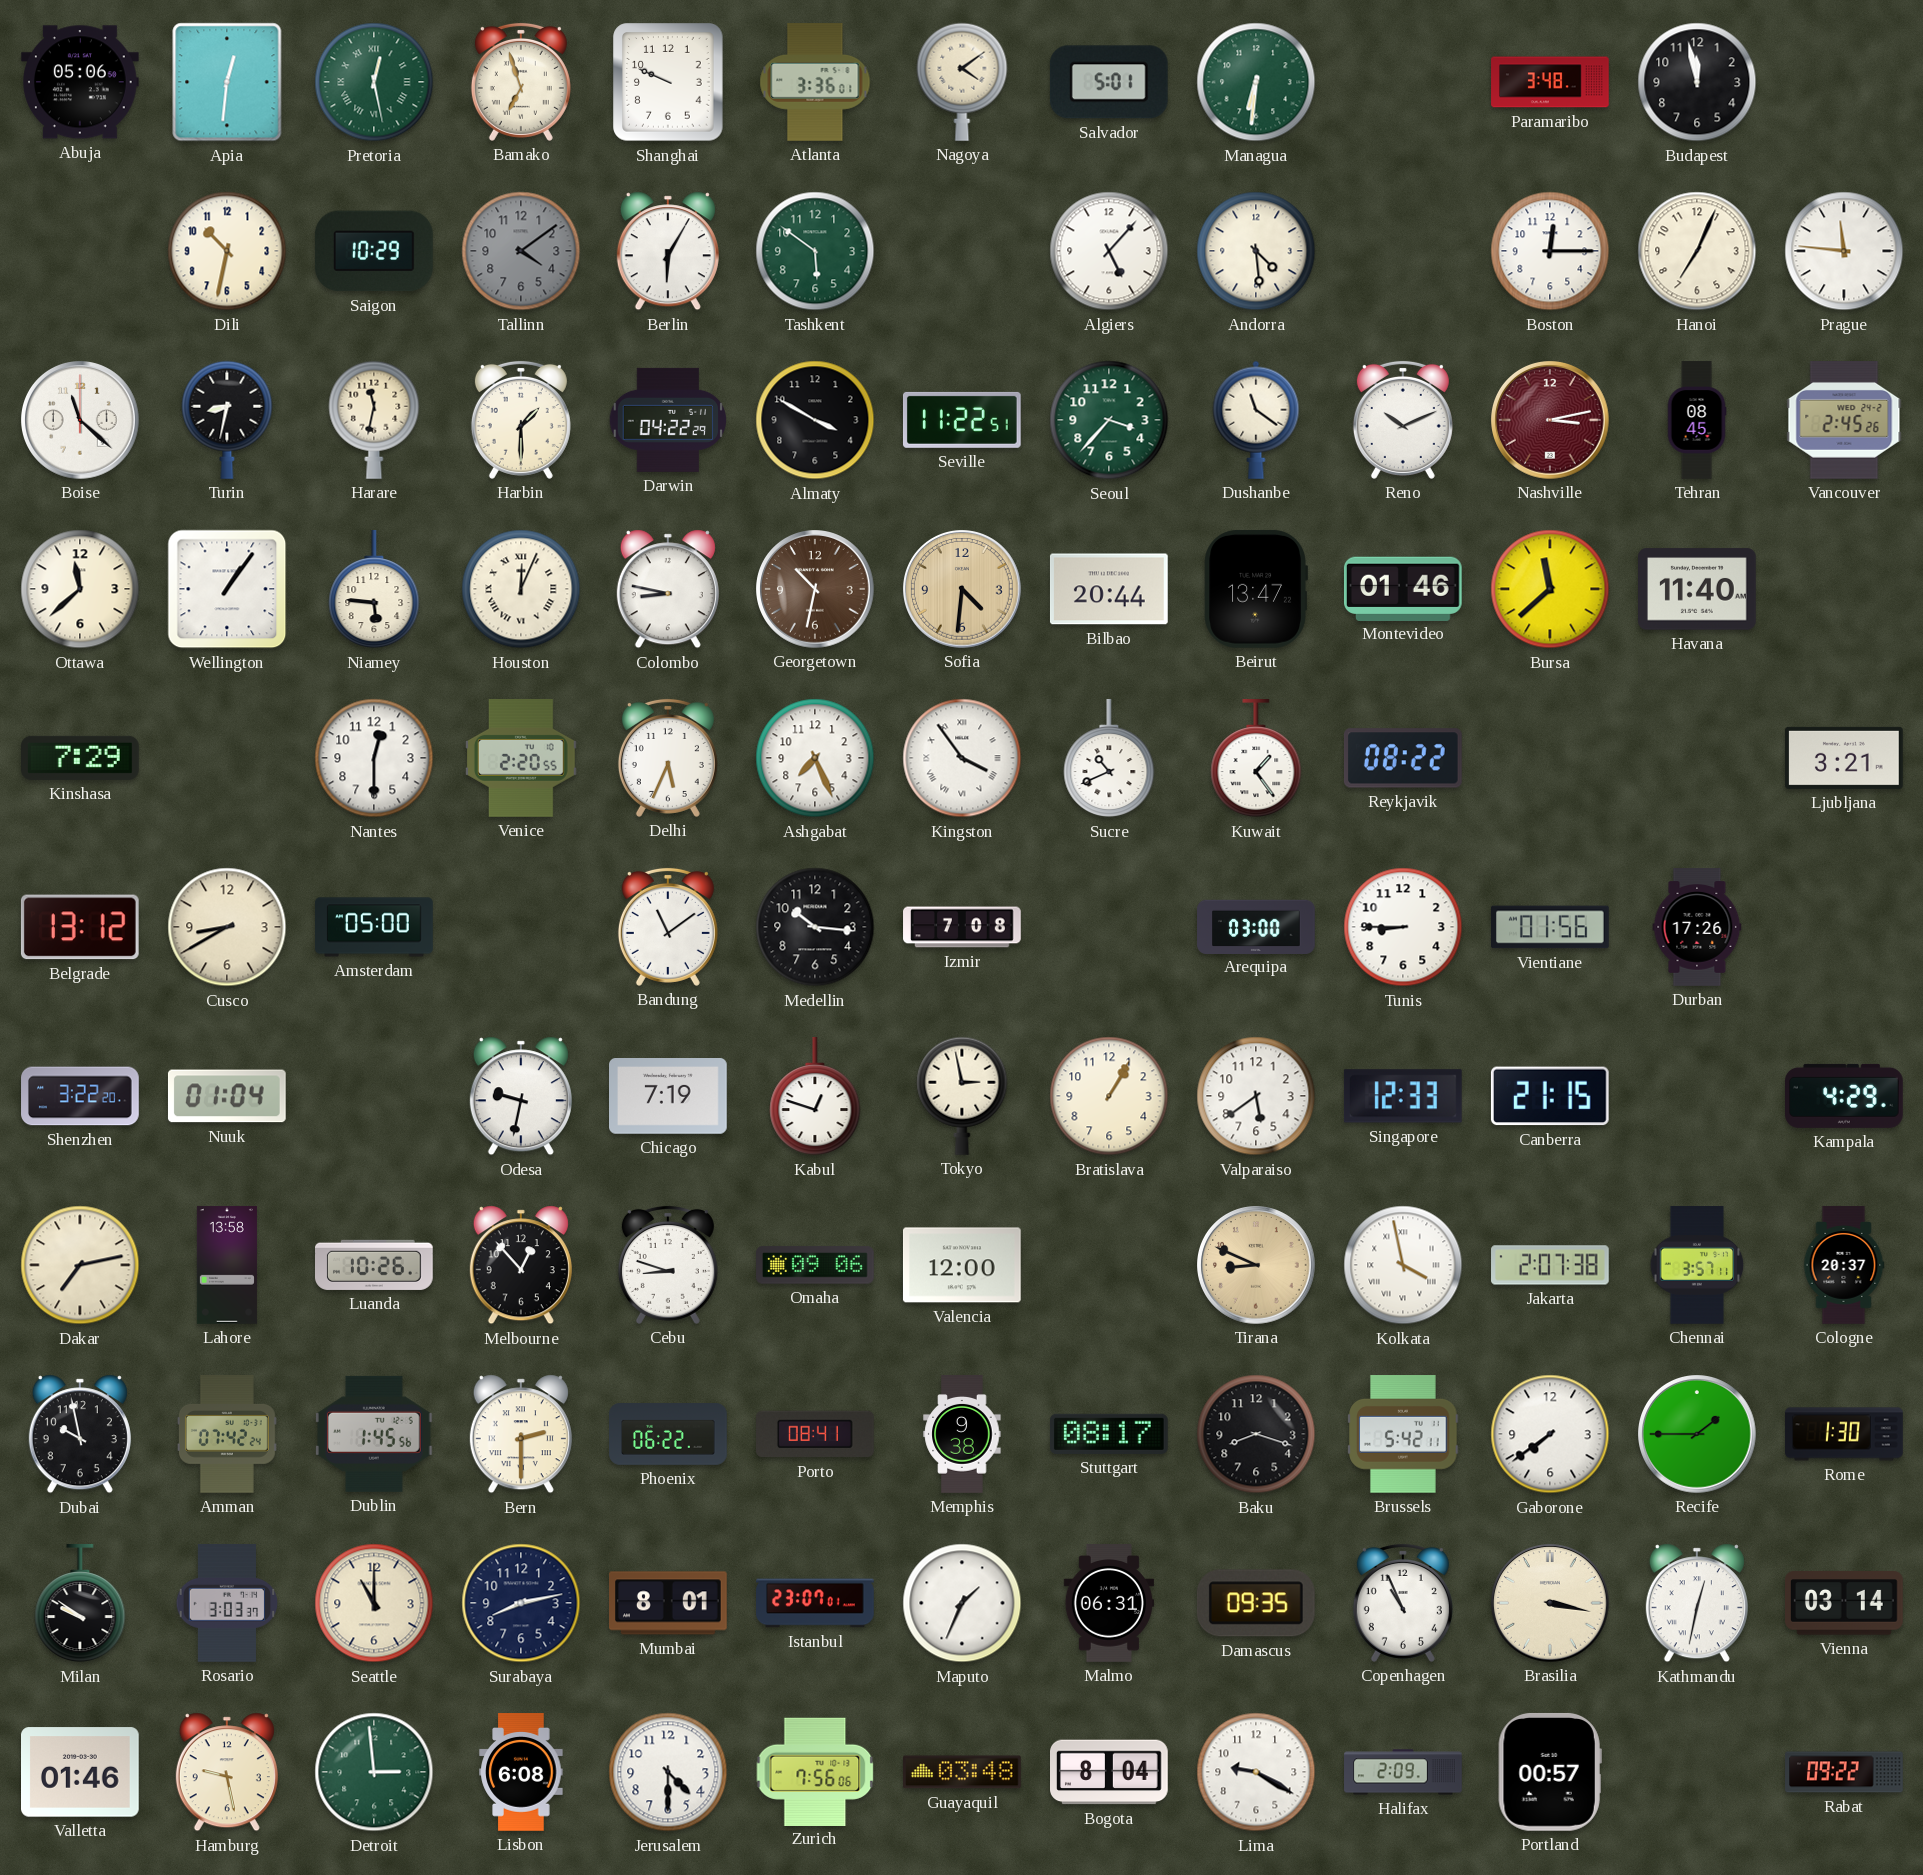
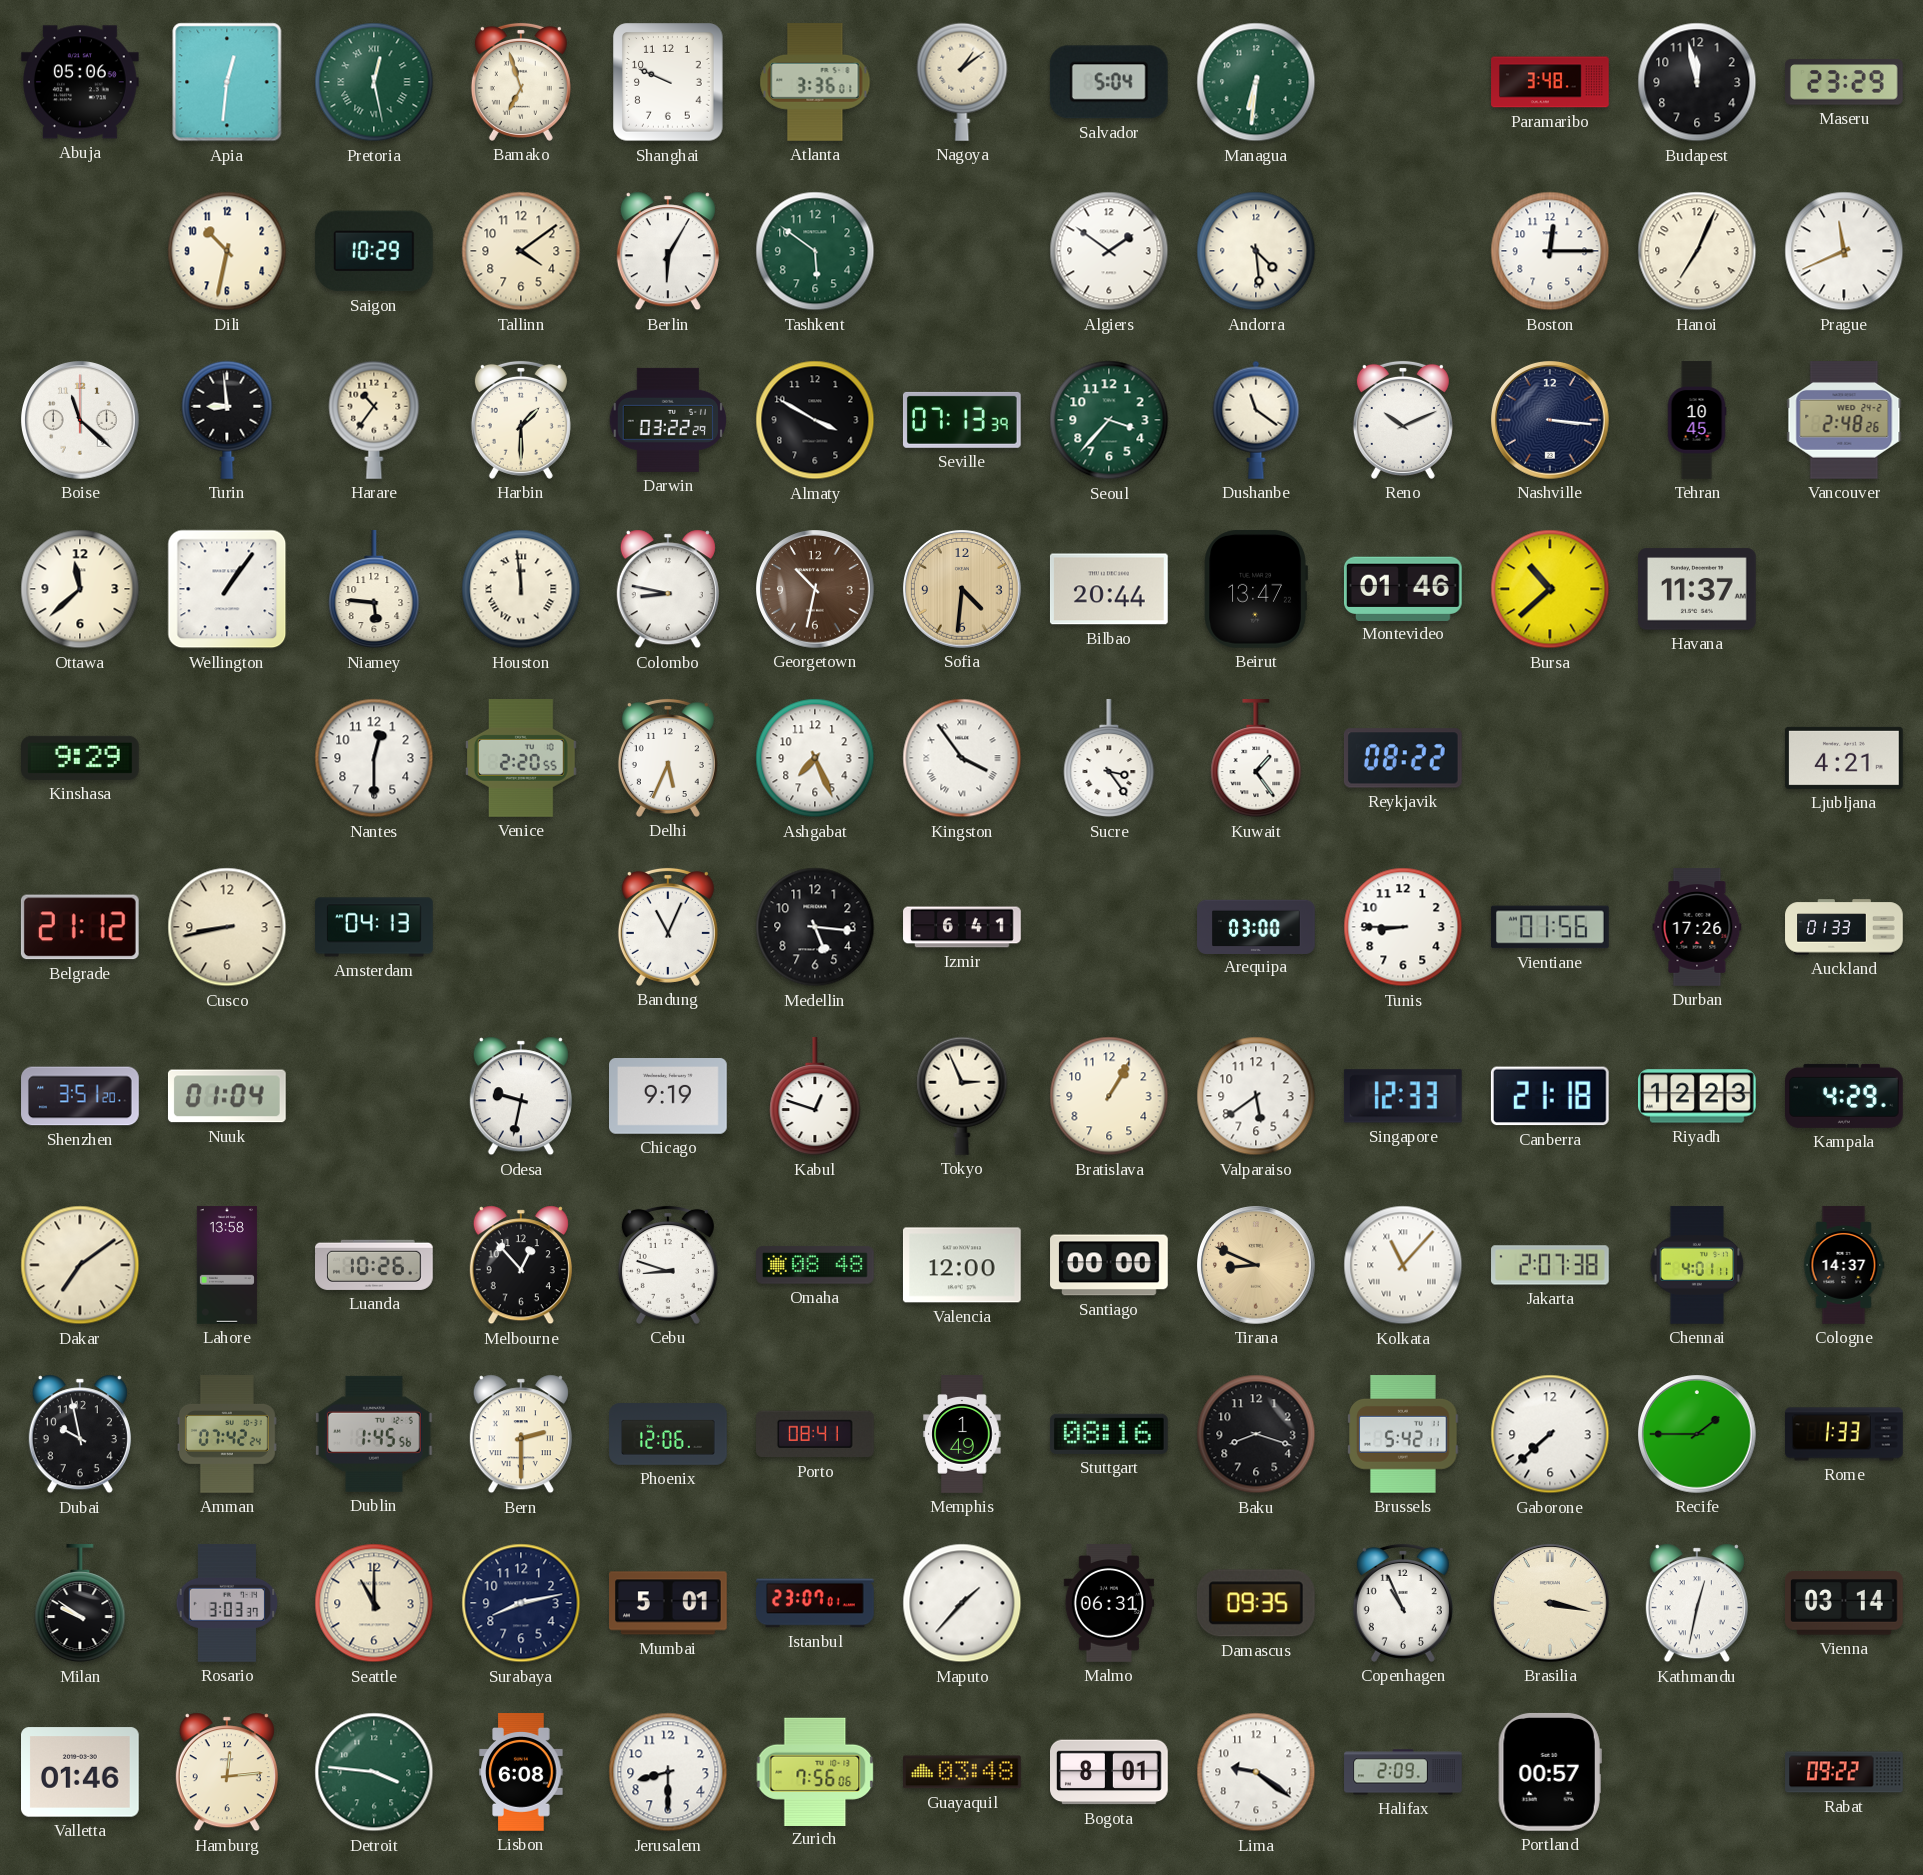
Nagoya: 4:09 -> 1:09 (962, 82)
Salvador: 5:01 -> 5:04 (1109, 82)
Maseru: none -> 23:29 (1845, 82)
Tallinn dial: grey -> cream (521, 251)
Algiers: 5:07 -> 1:51 (1109, 251)
Prague: 11:46 -> 11:41 (1844, 251)
Turin: 8:32 -> 8:59 (227, 420)
Harare: 11:32 -> 10:36 (374, 420)
Darwin: 04:22 -> 03:22 (668, 420)
Seville: 11:22 -> 07:13 (962, 420)
Nashville: 3:13 -> 3:16 (1551, 421)
Nashville dial: burgundy -> navy (1551, 421)
Tehran: 08:45 -> 10:45 (1697, 420)
Vancouver: 2:45 -> 2:48 (1844, 421)
Houston: 12:04 -> 11:59 (521, 589)
Bursa: 11:38 -> 10:38 (1550, 589)
Havana: 11:40 -> 11:37 (1698, 589)
Kinshasa: 7:29 -> 9:29 (81, 758)
Sucre: 10:41 -> 3:24 (1109, 759)
Ljubljana: 3:21 -> 4:21 (1845, 758)
Belgrade: 13:12 -> 21:12 (80, 927)
Cusco: 8:40 -> 8:43 (227, 927)
Amsterdam: 05:00 -> 04:13 (374, 927)
Bandung: 11:09 -> 11:04 (668, 927)
Medellin: 10:16 -> 5:16 (815, 927)
Izmir: 7:08 -> 6:41 (962, 927)
Auckland: none -> 01:33 (1844, 927)
Shenzhen: 3:22 -> 3:51 (80, 1096)
Chicago: 7:19 -> 9:19 (669, 1097)
Tokyo: 2:58 -> 2:56 (962, 1096)
Canberra: 21:15 -> 21:18 (1550, 1096)
Riyadh: none -> 12:23 (1698, 1096)
Dakar: 7:13 -> 7:09 (80, 1265)
Omaha: 09:06 -> 08:48 (815, 1265)
Santiago: none -> 00:00 (1109, 1265)
Kolkata: 3:58 -> 11:07 (1403, 1265)
Chennai: 3:57 -> 4:01 (1697, 1266)
Cologne: 20:37 -> 14:37 (1844, 1265)
Phoenix: 06:22 -> 12:06 (668, 1435)
Memphis: 9:38 -> 1:49 (962, 1434)
Stuttgart: 08:17 -> 08:16 (1109, 1434)
Gaborone: 7:39 -> 7:38 (1550, 1434)
Rome: 1:30 -> 1:33 (1844, 1434)
Mumbai: 8:01 -> 5:01 (669, 1603)
Maputo: 1:34 -> 1:37 (962, 1603)
Hamburg: 9:28 -> 12:14 (227, 1772)
Detroit: 2:59 -> 3:46 (374, 1772)
Jerusalem: 4:30 -> 8:30 (668, 1772)
Bogota: 8:04 -> 8:01 (1110, 1772)
Lima: 9:20 -> 9:21 (1256, 1772)
